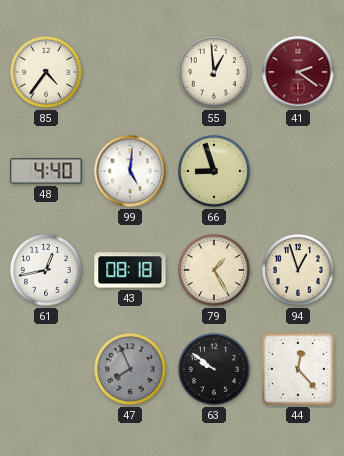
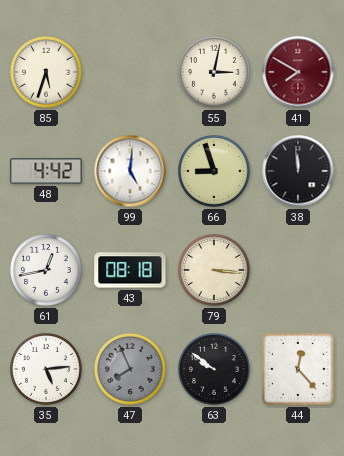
85: 4:36 -> 5:33 (47, 73)
55: 12:59 -> 3:02 (215, 73)
41: 2:21 -> 7:50 (298, 72)
48: 4:40 -> 4:42 (46, 171)
38: none -> 11:59 (298, 171)
79: 1:25 -> 3:16 (215, 271)
94: 12:57 -> none (299, 271)
35: none -> 5:14 (47, 370)
